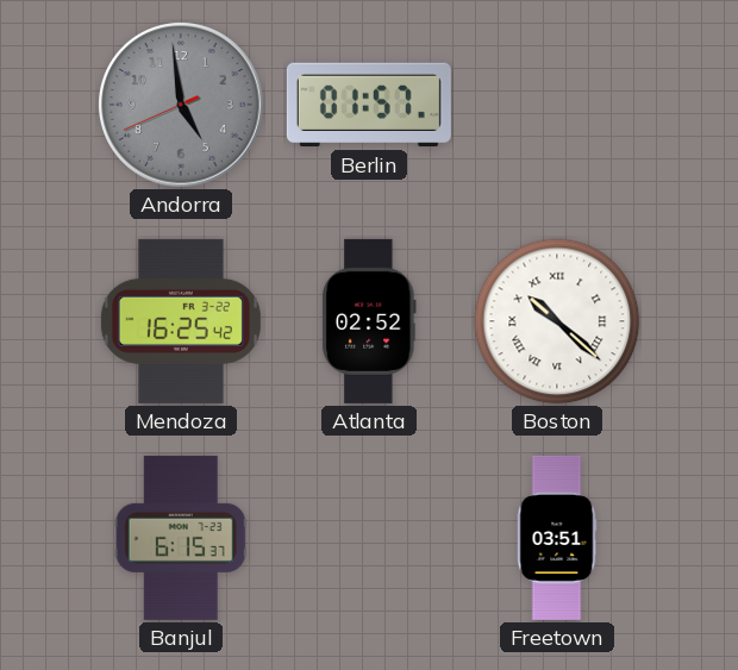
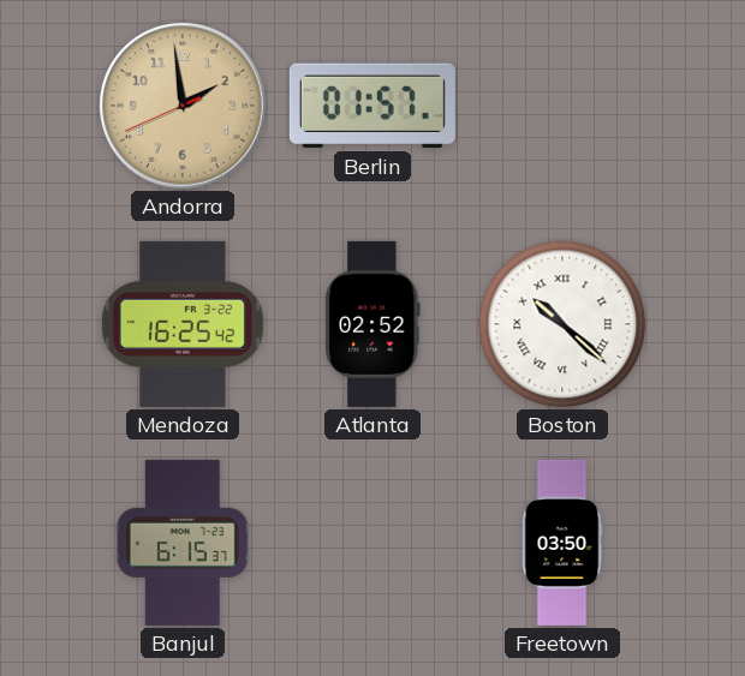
Andorra: 4:58 -> 1:58 (184, 107)
Andorra dial: grey -> champagne (184, 107)
Freetown: 03:51 -> 03:50 (562, 543)
